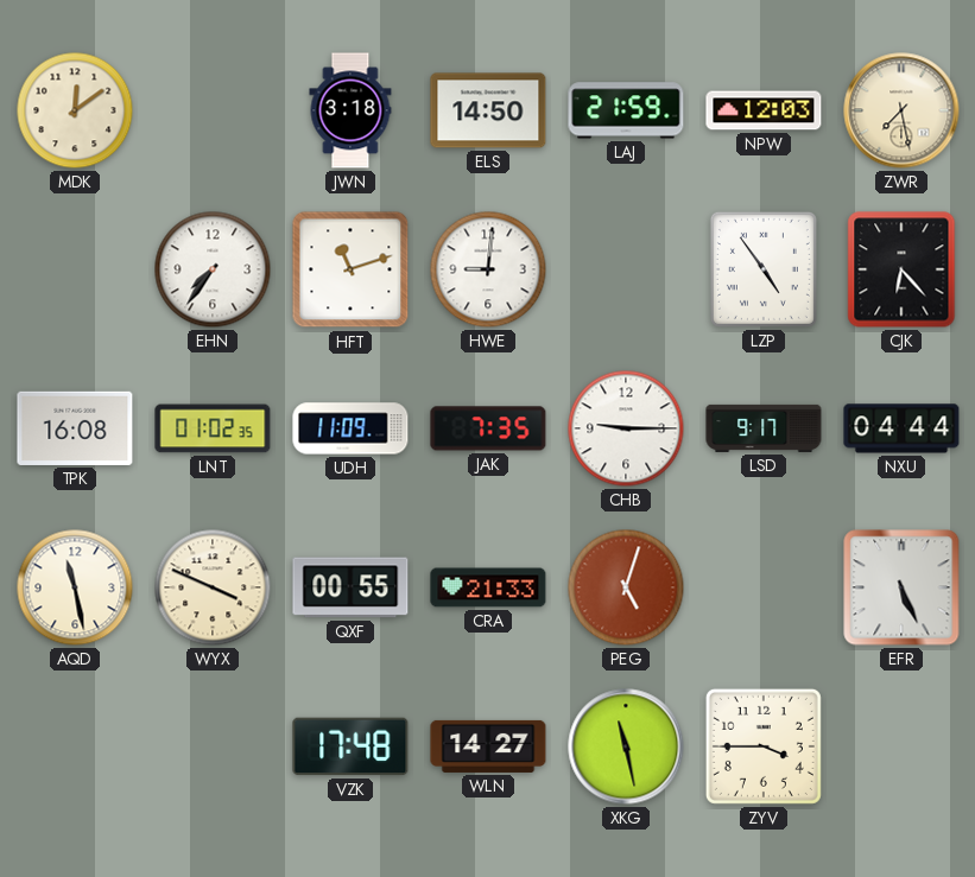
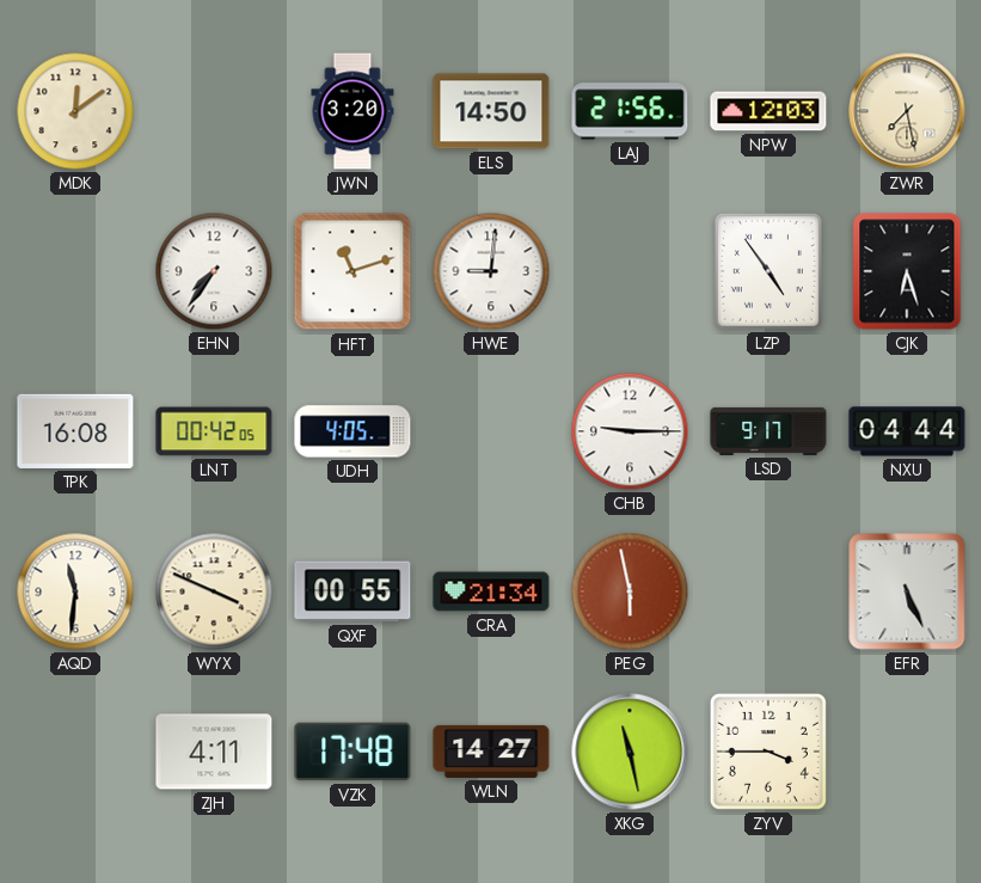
JWN: 3:18 -> 3:20 (352, 111)
LAJ: 21:59 -> 21:56 (630, 111)
CJK: 6:23 -> 6:27 (907, 271)
LNT: 01:02 -> 00:42 (214, 431)
UDH: 11:09 -> 4:05 (352, 431)
JAK: 7:35 -> none (488, 428)
AQD: 11:28 -> 11:31 (75, 591)
CRA: 21:33 -> 21:34 (491, 591)
PEG: 5:03 -> 5:58 (630, 591)
ZJH: none -> 4:11 (214, 752)
